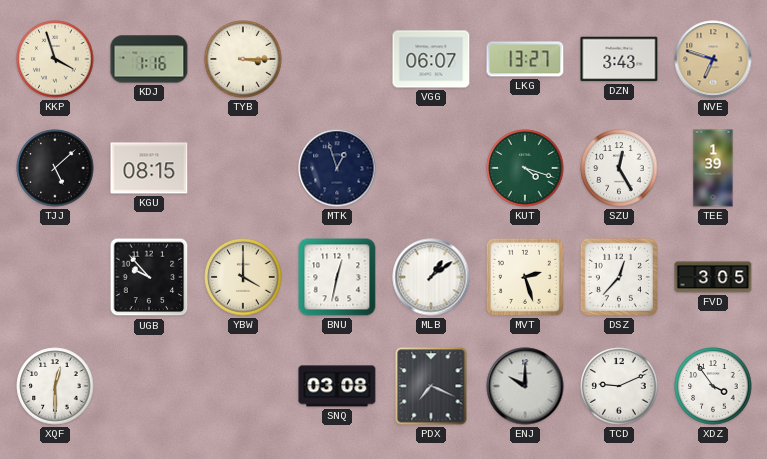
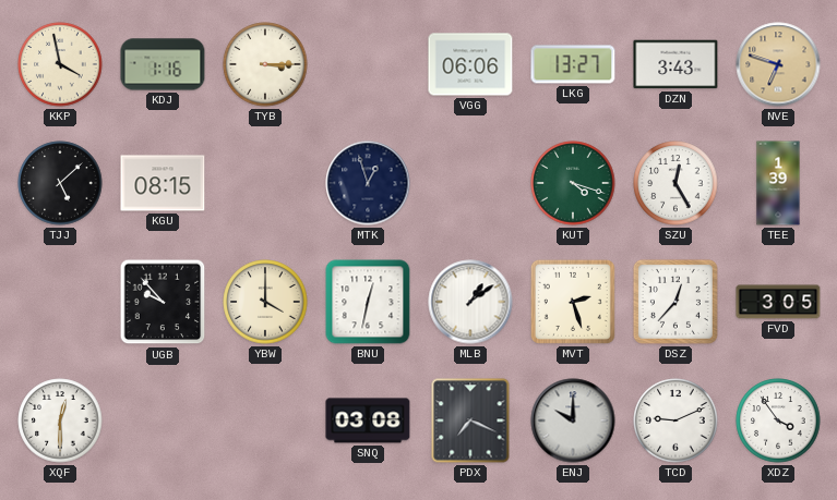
KKP: 3:57 -> 3:58 (60, 64)
VGG: 06:07 -> 06:06 (470, 64)
